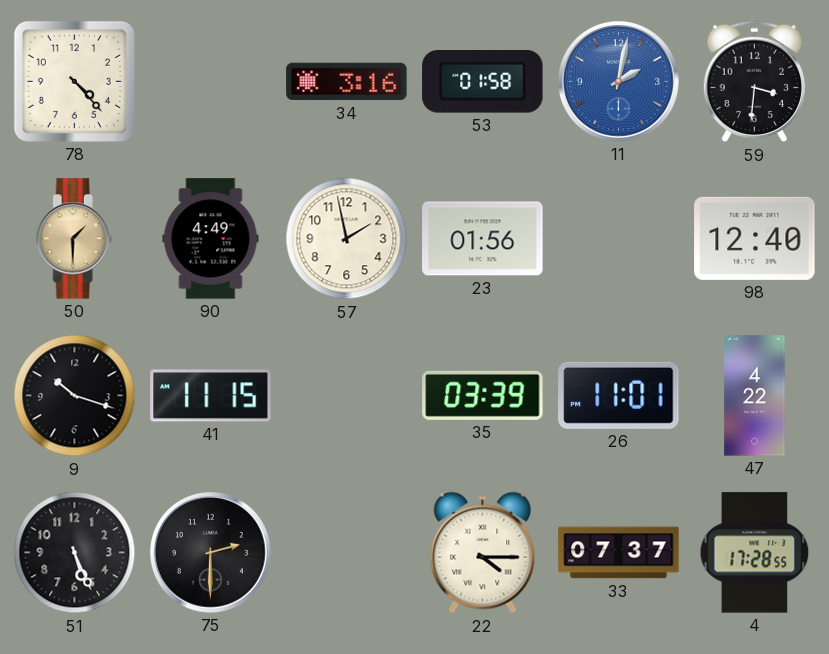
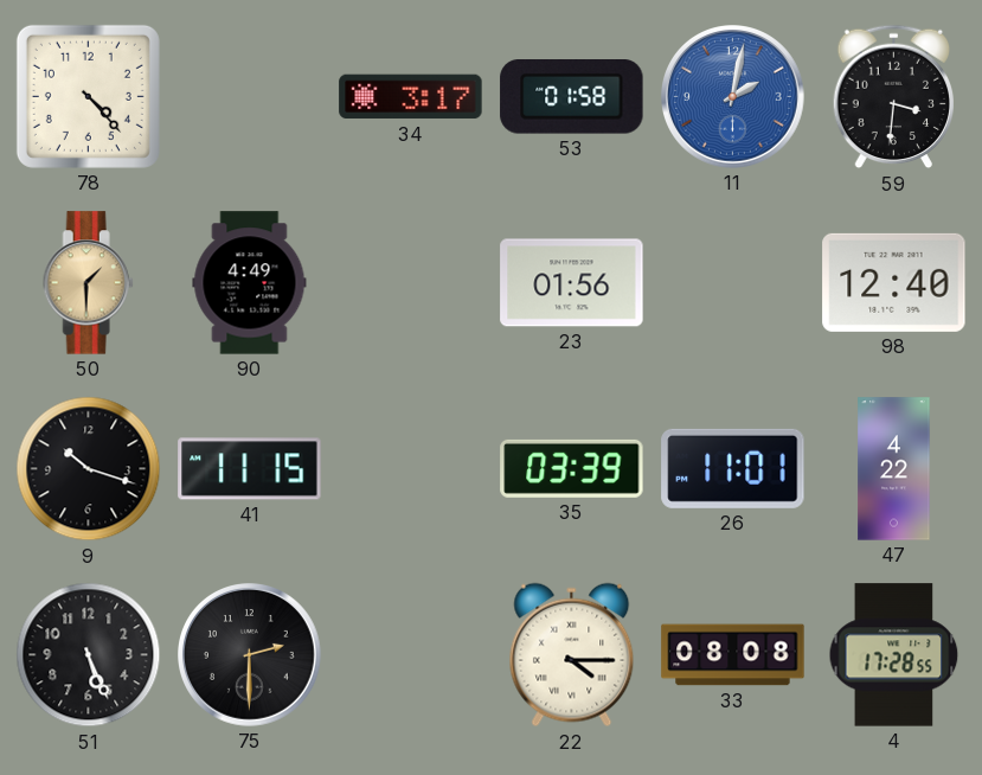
34: 3:16 -> 3:17 (411, 97)
57: 1:58 -> none (347, 239)
33: 07:37 -> 08:08 (733, 655)
